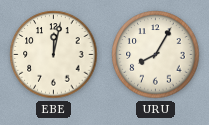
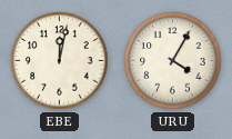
URU: 8:05 -> 4:05 (173, 61)
